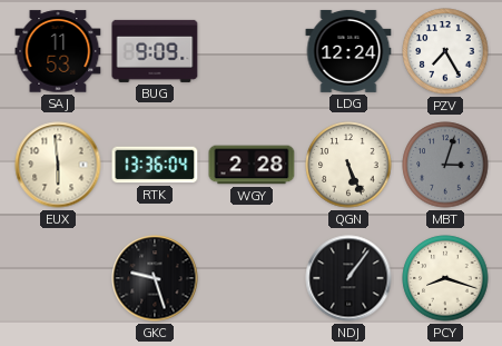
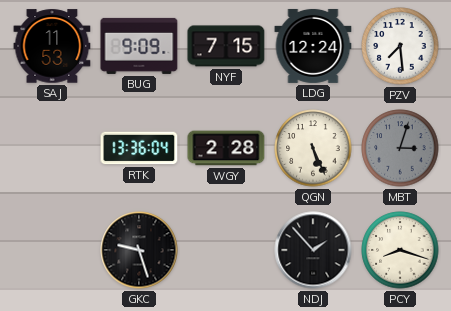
NYF: none -> 7:15 (226, 46)
PZV: 7:25 -> 7:29 (400, 46)
EUX: 5:59 -> none (58, 165)
NDJ: 1:06 -> 1:53 (313, 250)
